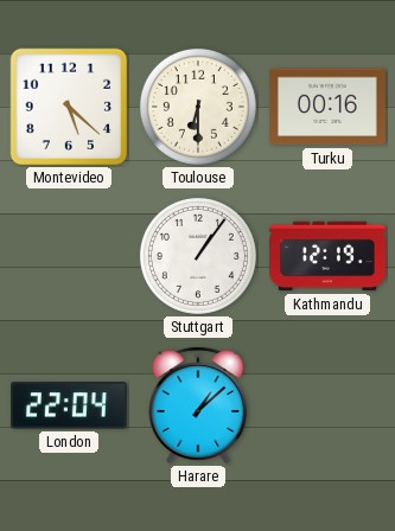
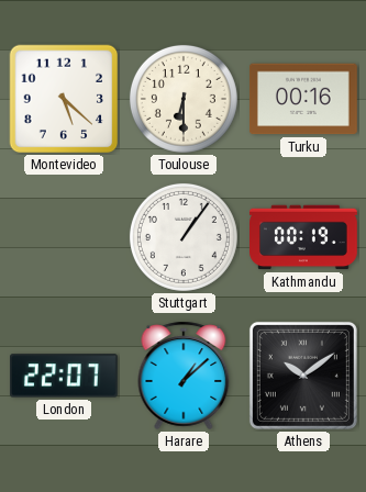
Kathmandu: 12:19 -> 00:19 (304, 237)
London: 22:04 -> 22:07 (64, 376)
Athens: none -> 10:09 (303, 376)
